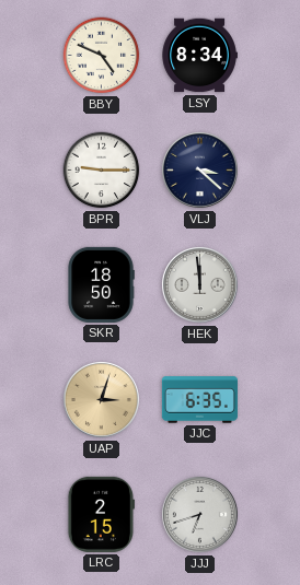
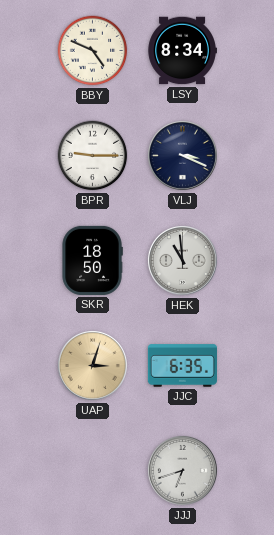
VLJ: 3:22 -> 3:19 (182, 155)
HEK: 11:59 -> 10:59 (182, 260)
LRC: 2:15 -> none (101, 514)
